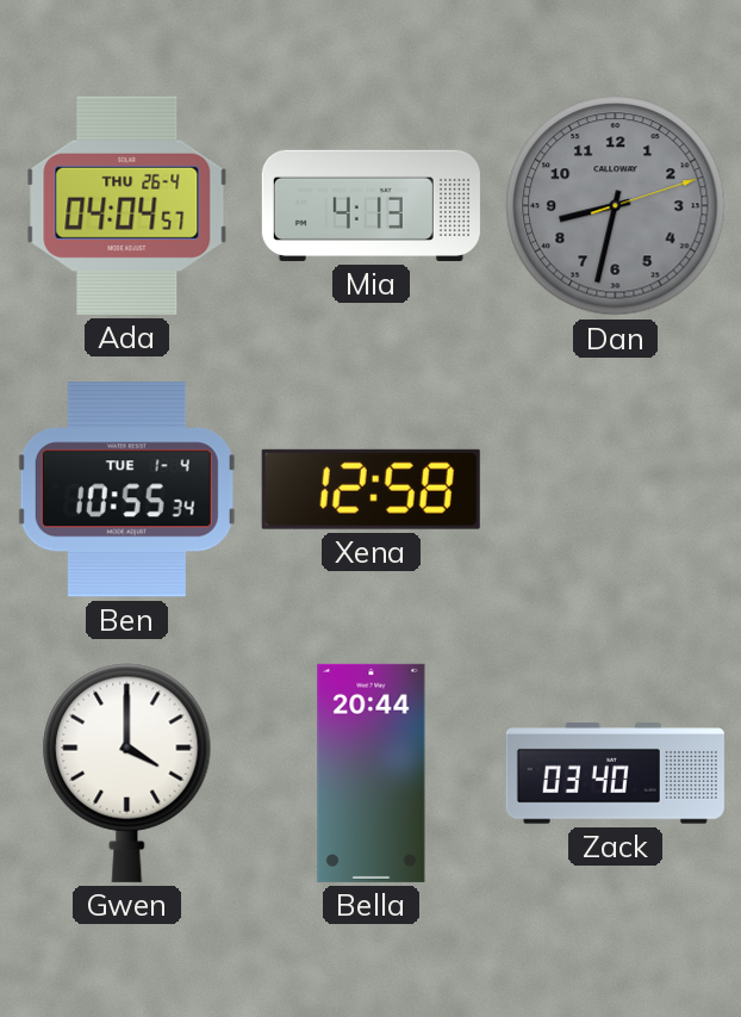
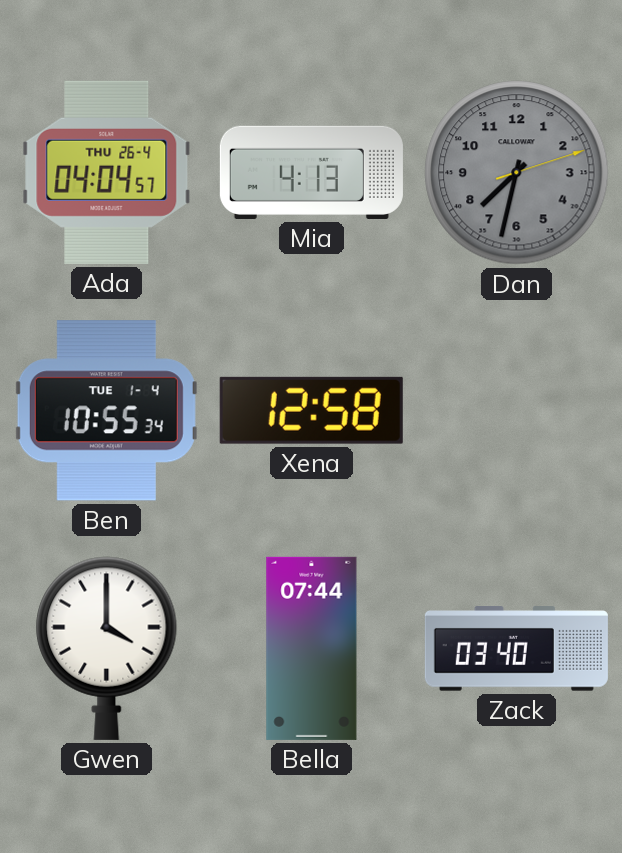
Dan: 8:32 -> 7:32 (517, 173)
Bella: 20:44 -> 07:44 (312, 648)
